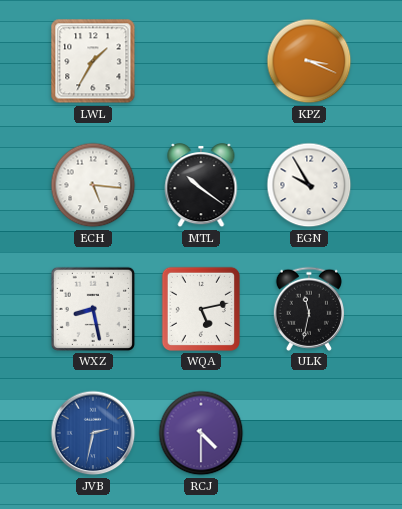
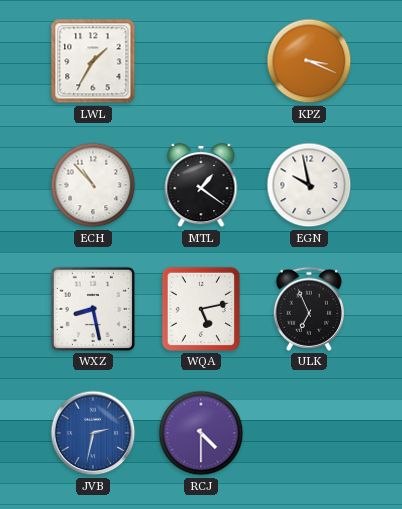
ECH: 5:16 -> 10:53 (93, 185)
MTL: 10:21 -> 1:21 (201, 186)
EGN: 9:55 -> 9:58 (309, 185)
ULK: 11:32 -> 6:56 (309, 309)
